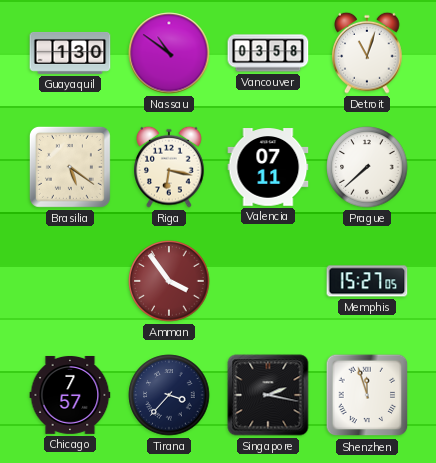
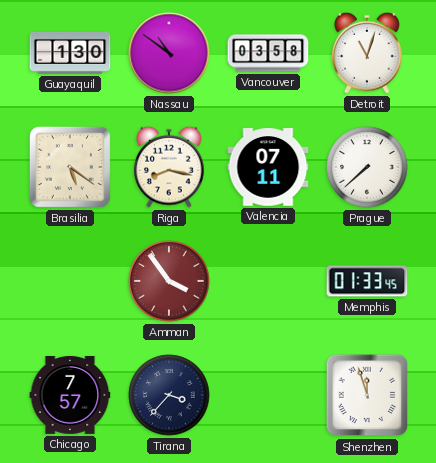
Riga: 6:17 -> 8:17 (169, 167)
Memphis: 15:27 -> 01:33 (367, 281)
Singapore: 2:17 -> none (268, 395)
